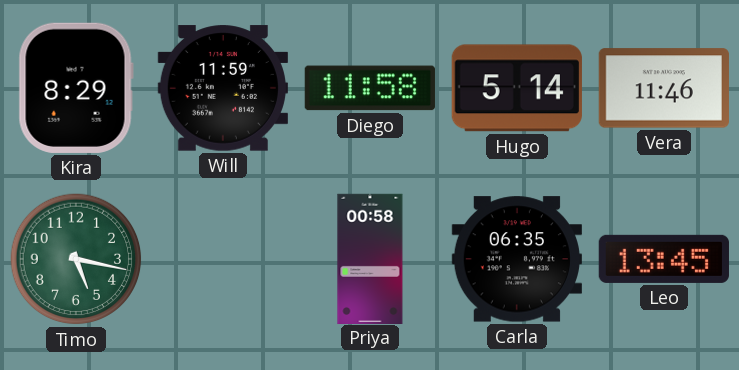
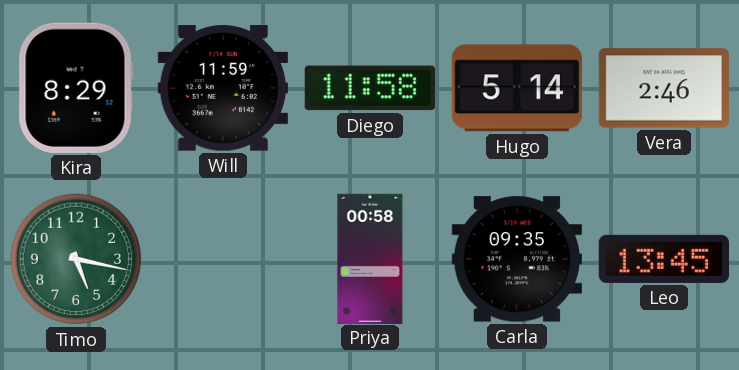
Vera: 11:46 -> 2:46 (664, 88)
Carla: 06:35 -> 09:35 (517, 259)
